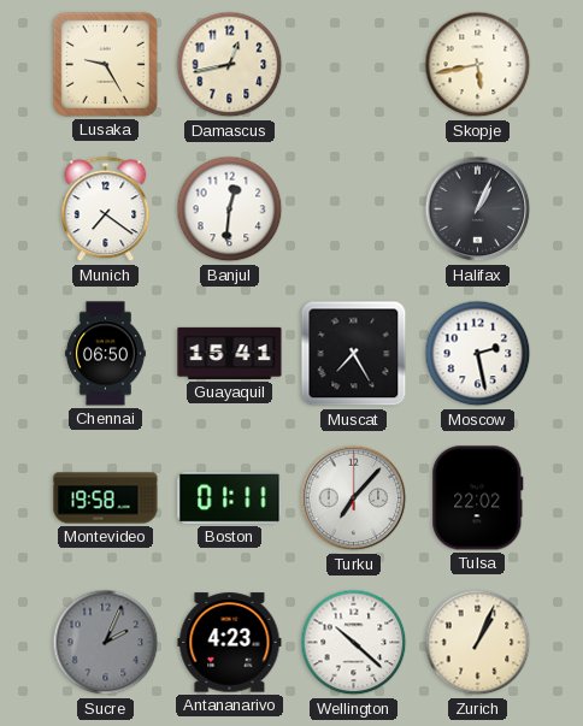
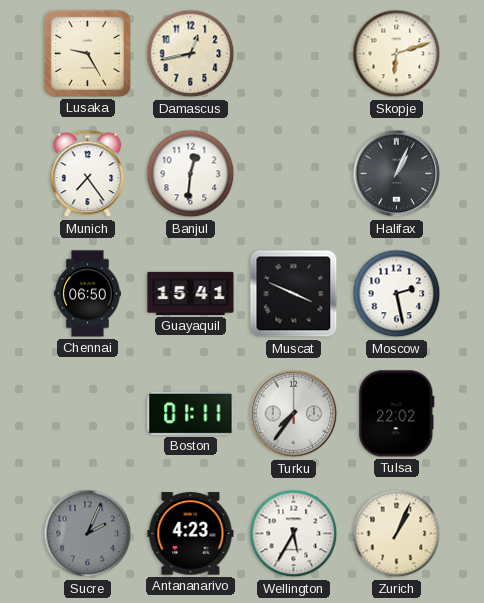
Skopje: 5:43 -> 6:12 (397, 54)
Munich: 7:21 -> 7:24 (88, 174)
Muscat: 7:25 -> 3:49 (294, 294)
Montevideo: 19:58 -> none (106, 498)
Turku: 7:07 -> 7:36 (294, 414)
Wellington: 10:22 -> 5:35 (294, 534)
